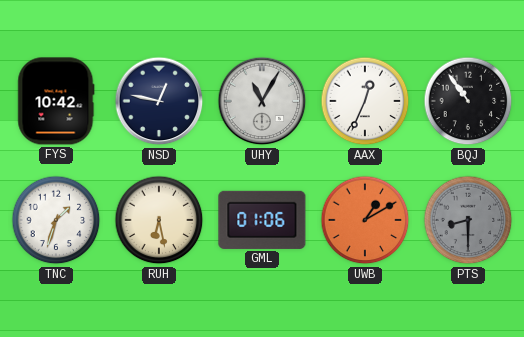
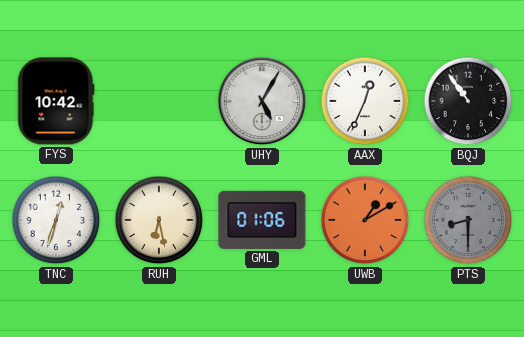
NSD: 12:47 -> none (159, 101)
UHY: 11:05 -> 5:05 (262, 101)
TNC: 1:33 -> 12:33 (56, 220)
